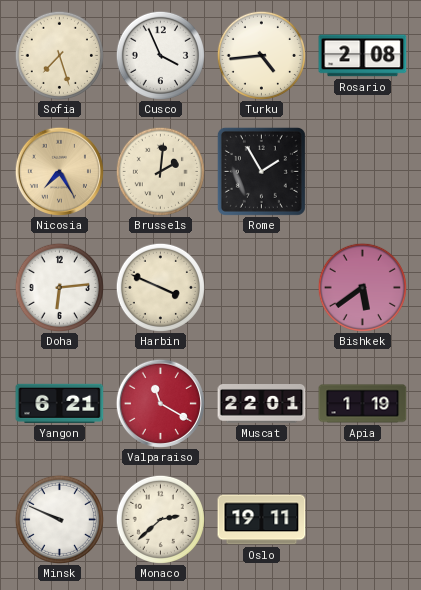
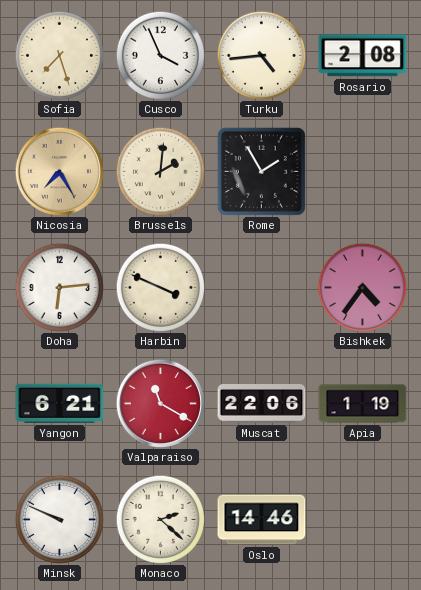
Bishkek: 5:39 -> 4:36 (362, 287)
Muscat: 22:01 -> 22:06 (262, 404)
Monaco: 2:38 -> 2:22 (160, 519)
Oslo: 19:11 -> 14:46 (262, 520)
